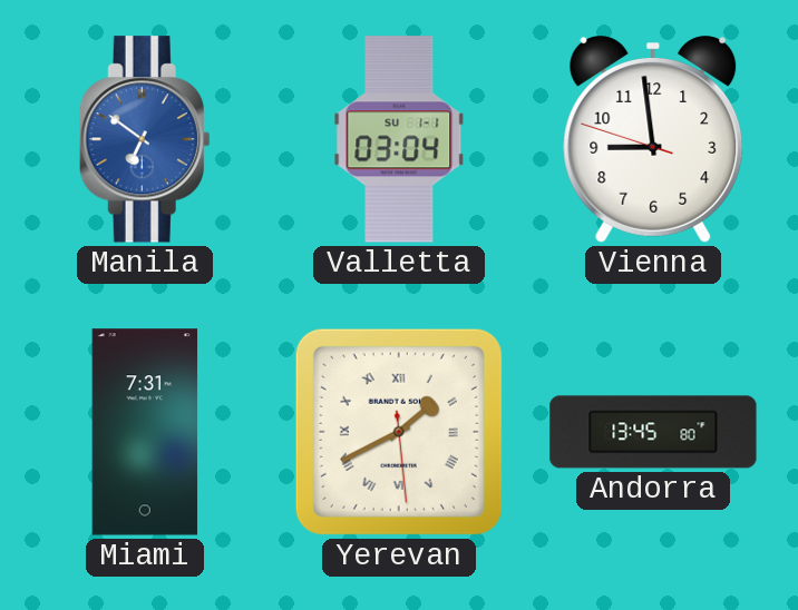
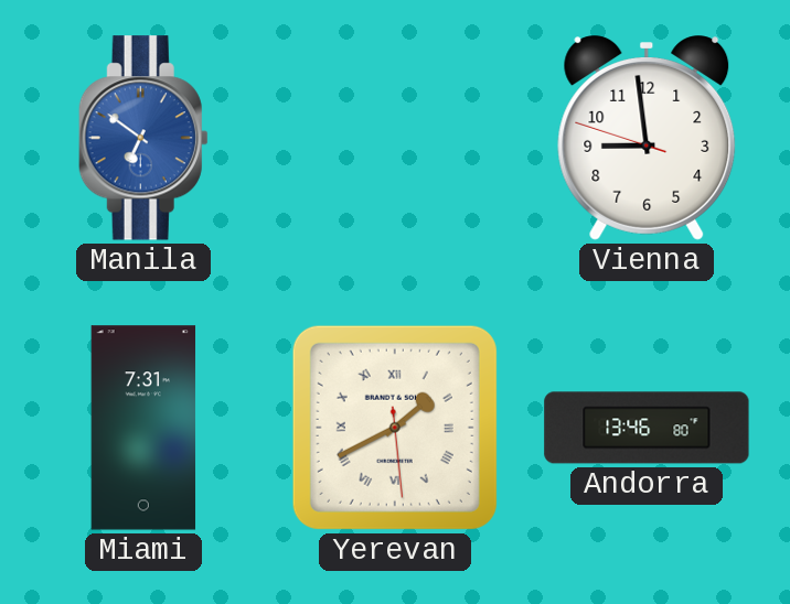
Valletta: 03:04 -> none (399, 139)
Andorra: 13:45 -> 13:46 (647, 428)
